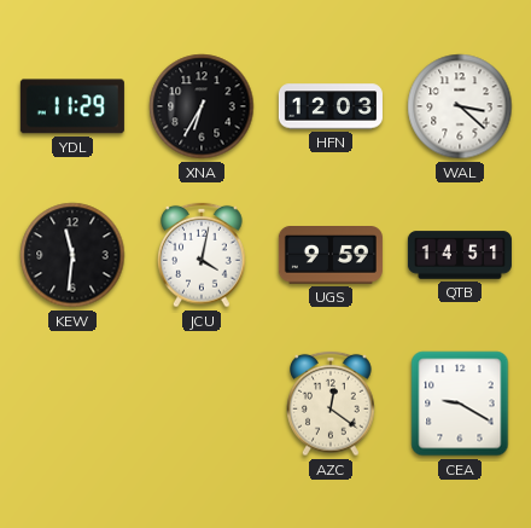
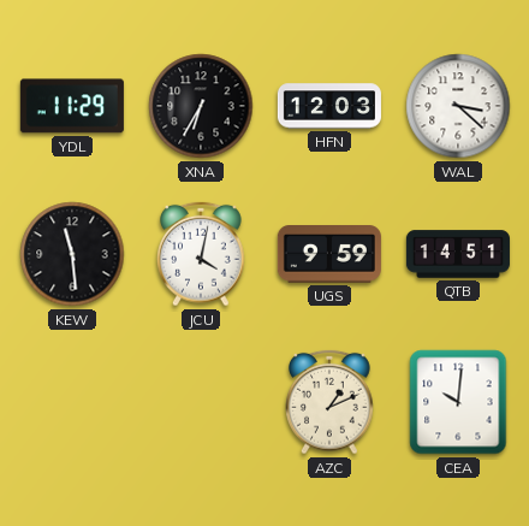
KEW: 11:31 -> 11:29 (72, 254)
AZC: 12:21 -> 1:11 (329, 402)
CEA: 9:20 -> 10:01 (458, 402)
